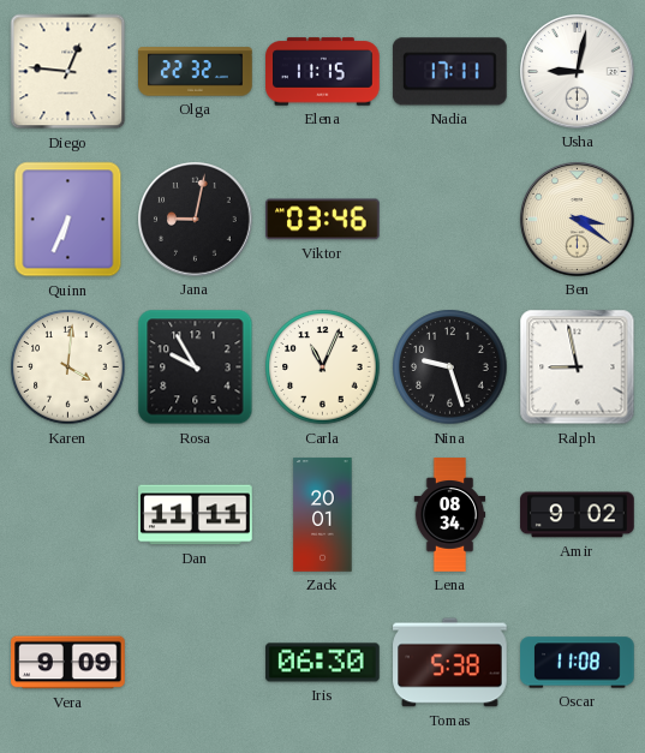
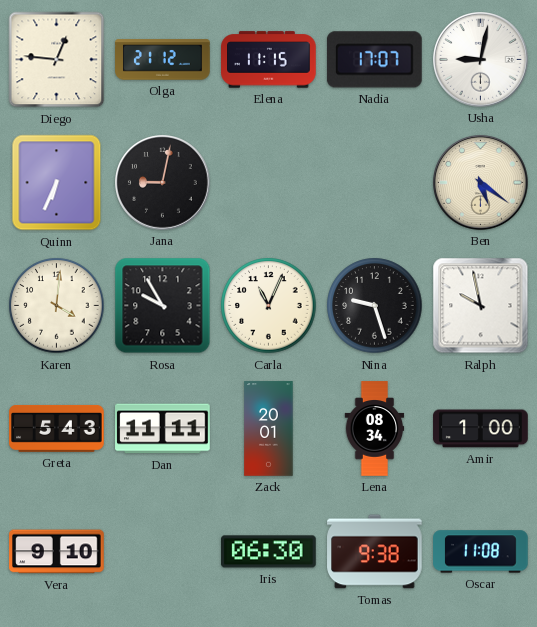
Olga: 22:32 -> 21:12 (163, 60)
Nadia: 17:11 -> 17:07 (374, 60)
Viktor: 03:46 -> none (323, 220)
Ben: 3:21 -> 5:21 (481, 183)
Ralph: 8:58 -> 9:58 (481, 306)
Greta: none -> 5:43 (57, 428)
Amir: 9:02 -> 1:00 (481, 429)
Vera: 9:09 -> 9:10 (57, 552)
Tomas: 5:38 -> 9:38 (375, 552)
